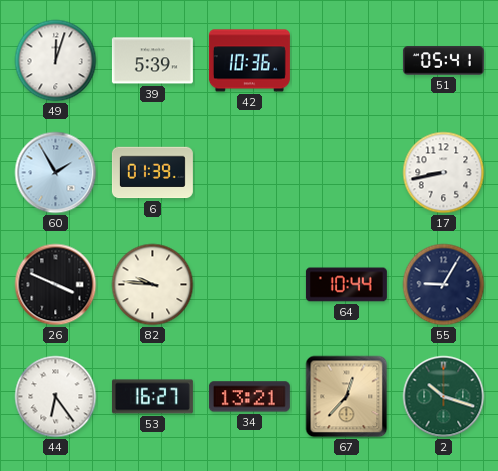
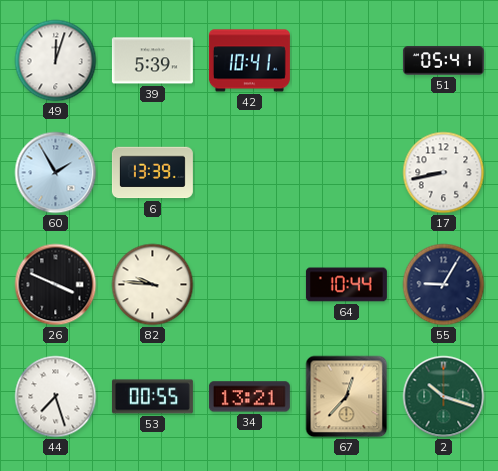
42: 10:36 -> 10:41 (249, 61)
6: 01:39 -> 13:39 (152, 173)
44: 6:24 -> 7:27 (56, 397)
53: 16:27 -> 00:55 (152, 397)
